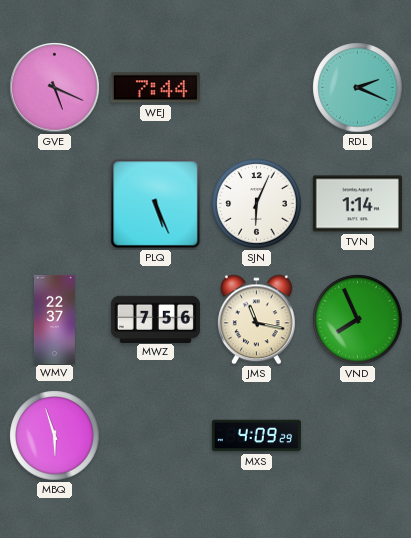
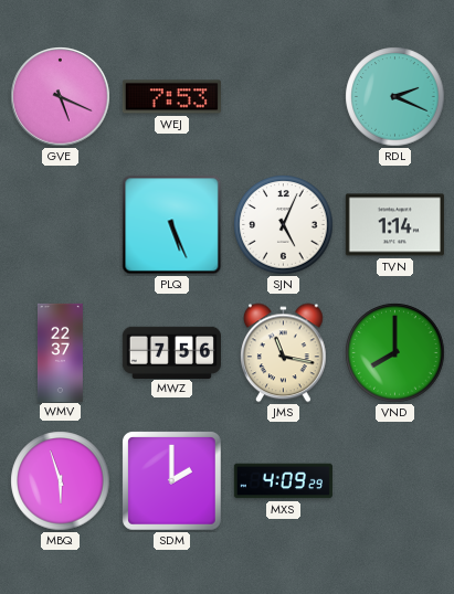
WEJ: 7:44 -> 7:53 (171, 97)
SJN: 6:04 -> 5:04 (284, 225)
VND: 7:56 -> 8:00 (395, 353)
SDM: none -> 2:00 (172, 481)
